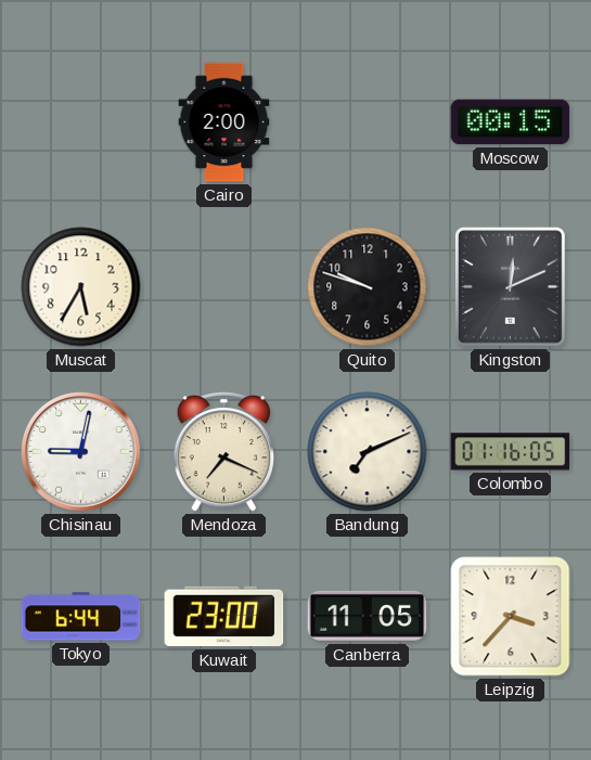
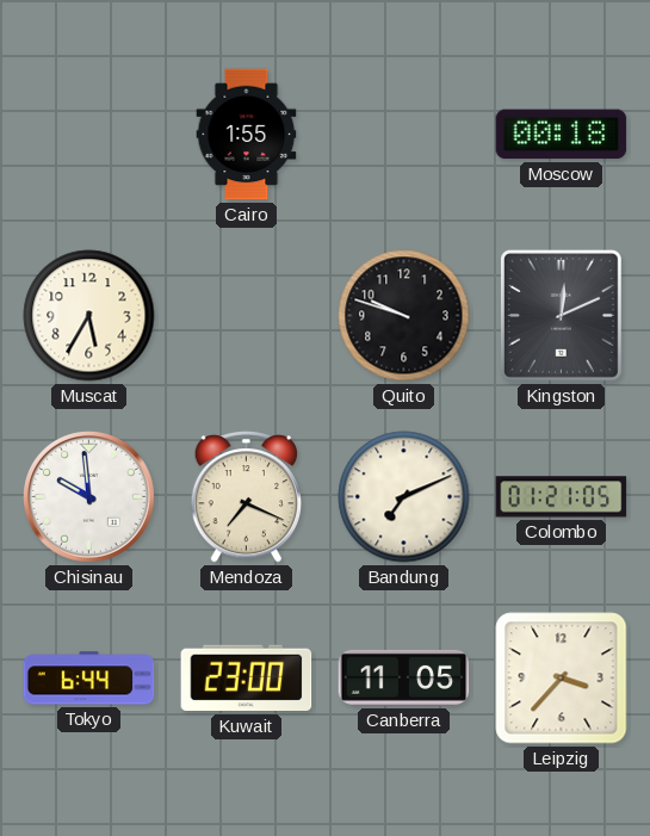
Cairo: 2:00 -> 1:55 (247, 135)
Moscow: 00:15 -> 00:18 (562, 135)
Chisinau: 9:02 -> 9:59 (89, 497)
Colombo: 01:16 -> 01:21 (562, 497)
